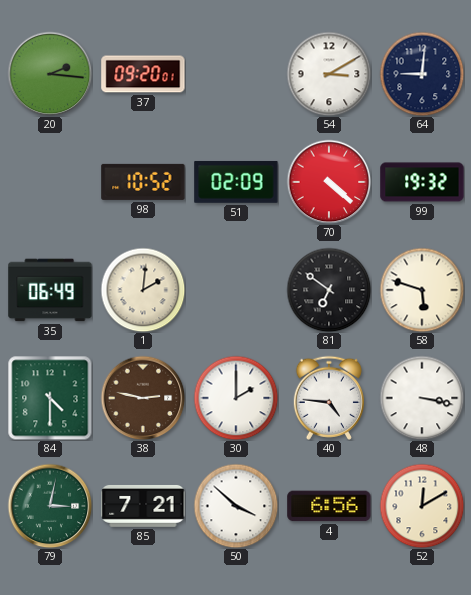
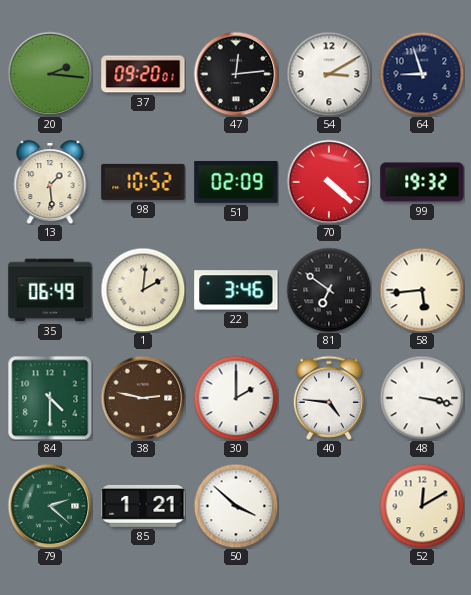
47: none -> 12:14 (236, 74)
64: 9:01 -> 8:57 (422, 74)
13: none -> 1:29 (50, 183)
22: none -> 3:46 (236, 290)
58: 5:48 -> 5:44 (422, 290)
79: 3:02 -> 2:22 (50, 506)
85: 7:21 -> 1:21 (143, 506)
4: 6:56 -> none (329, 506)
